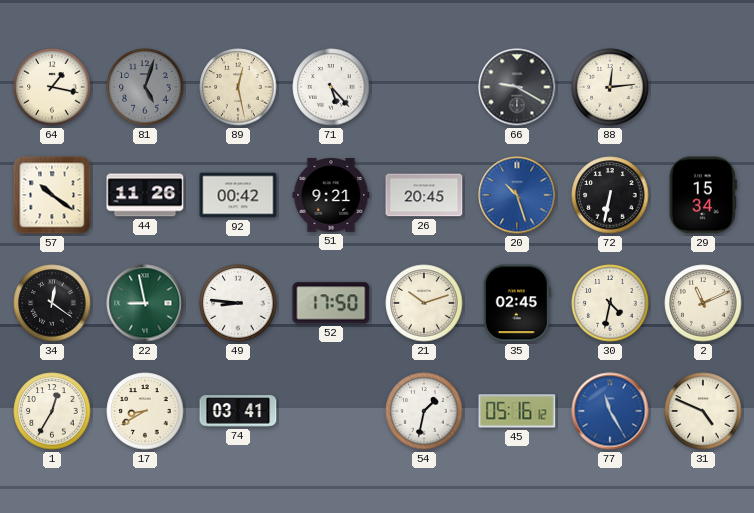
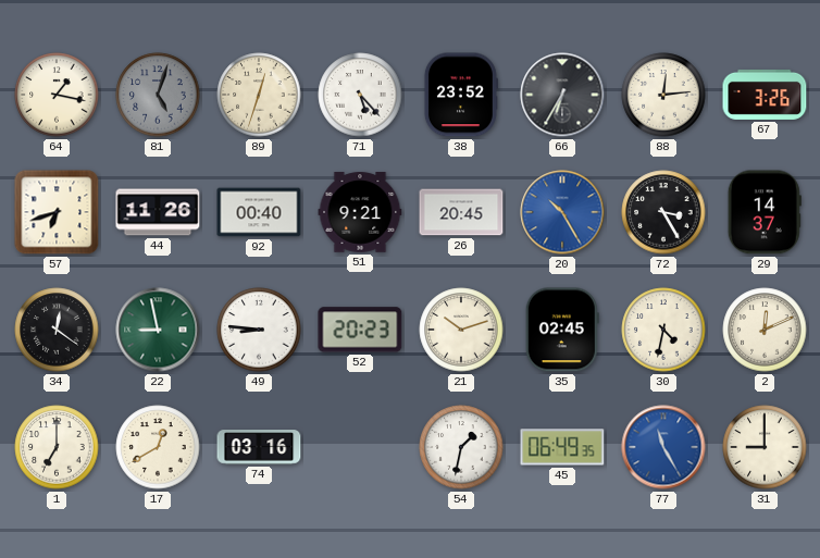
89: 12:28 -> 12:33 (259, 95)
38: none -> 23:52 (460, 95)
66: 9:20 -> 6:35 (562, 95)
67: none -> 3:26 (765, 95)
57: 10:21 -> 6:42 (57, 212)
92: 00:42 -> 00:40 (259, 212)
20: 10:27 -> 10:25 (562, 212)
72: 6:32 -> 3:25 (663, 212)
29: 15:34 -> 14:37 (765, 212)
52: 17:50 -> 20:23 (360, 330)
2: 11:11 -> 12:11 (765, 330)
1: 12:35 -> 7:00 (57, 447)
17: 8:40 -> 12:40 (158, 447)
74: 03:41 -> 03:16 (259, 447)
45: 05:16 -> 06:49 (562, 447)
31: 4:49 -> 9:00 (765, 447)
